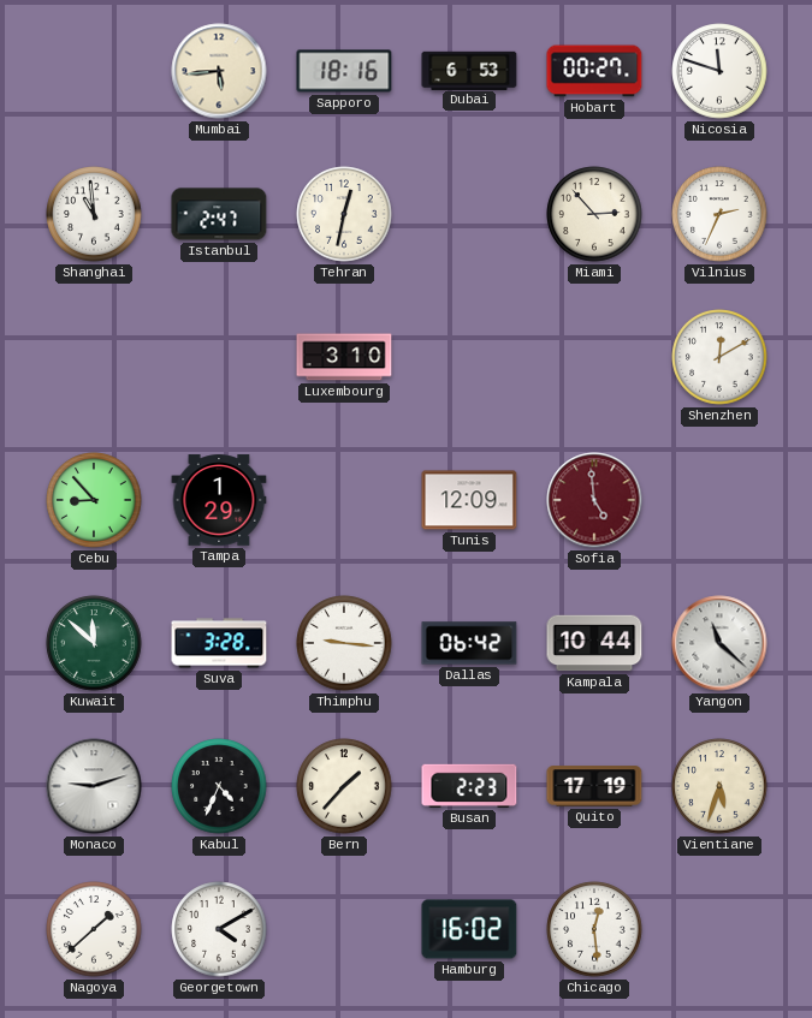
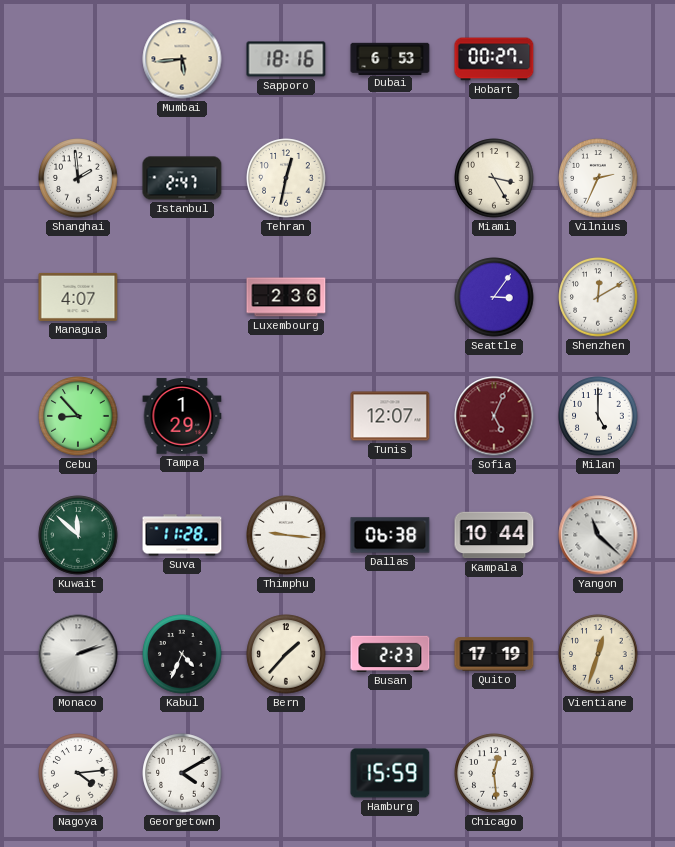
Nicosia: 11:48 -> none (719, 71)
Shanghai: 10:59 -> 1:59 (78, 178)
Miami: 2:53 -> 3:25 (494, 178)
Managua: none -> 4:07 (78, 297)
Luxembourg: 3:10 -> 2:36 (286, 297)
Seattle: none -> 3:06 (494, 297)
Tunis: 12:09 -> 12:07 (390, 416)
Sofia: 4:59 -> 5:04 (494, 416)
Milan: none -> 5:00 (598, 416)
Suva: 3:28 -> 11:28 (182, 535)
Dallas: 06:42 -> 06:38 (390, 535)
Monaco: 9:12 -> 2:12 (78, 654)
Vientiane: 5:33 -> 12:33 (598, 654)
Nagoya: 1:38 -> 4:14 (78, 773)
Hamburg: 16:02 -> 15:59 (390, 773)
